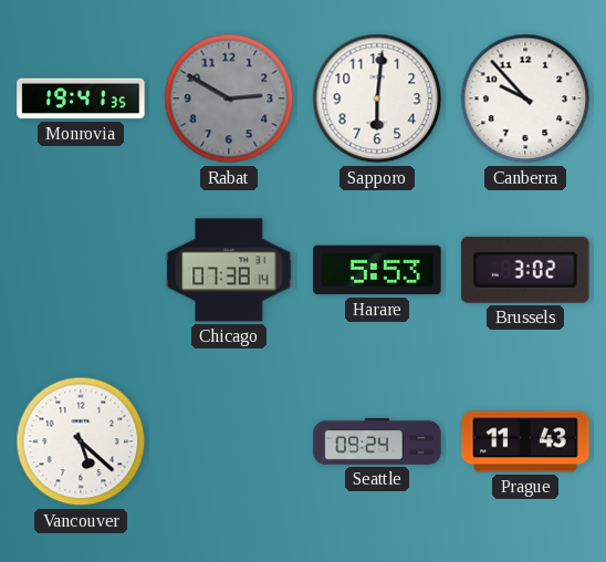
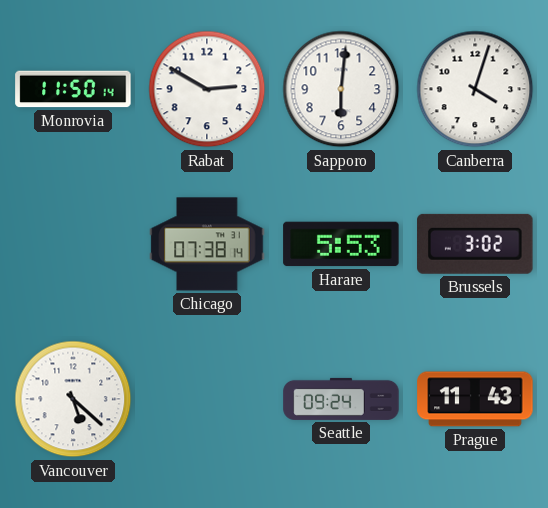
Monrovia: 19:41 -> 11:50 (73, 89)
Rabat dial: grey -> white (207, 89)
Canberra: 9:53 -> 4:03 (475, 89)
